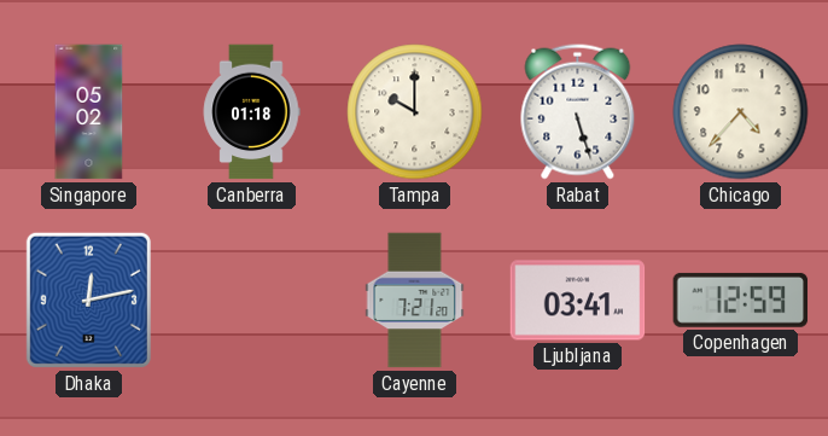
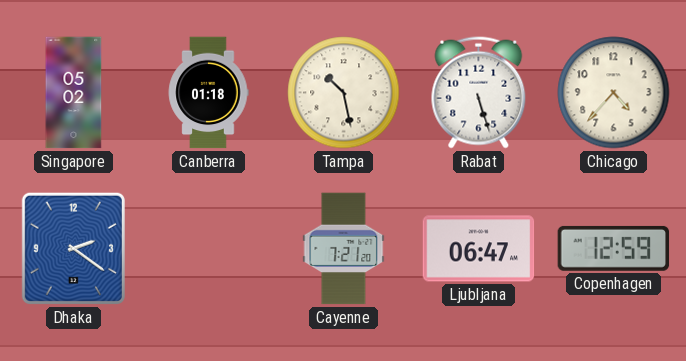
Tampa: 10:00 -> 10:28 (344, 93)
Dhaka: 12:13 -> 2:21 (73, 248)
Ljubljana: 03:41 -> 06:47 (479, 249)
